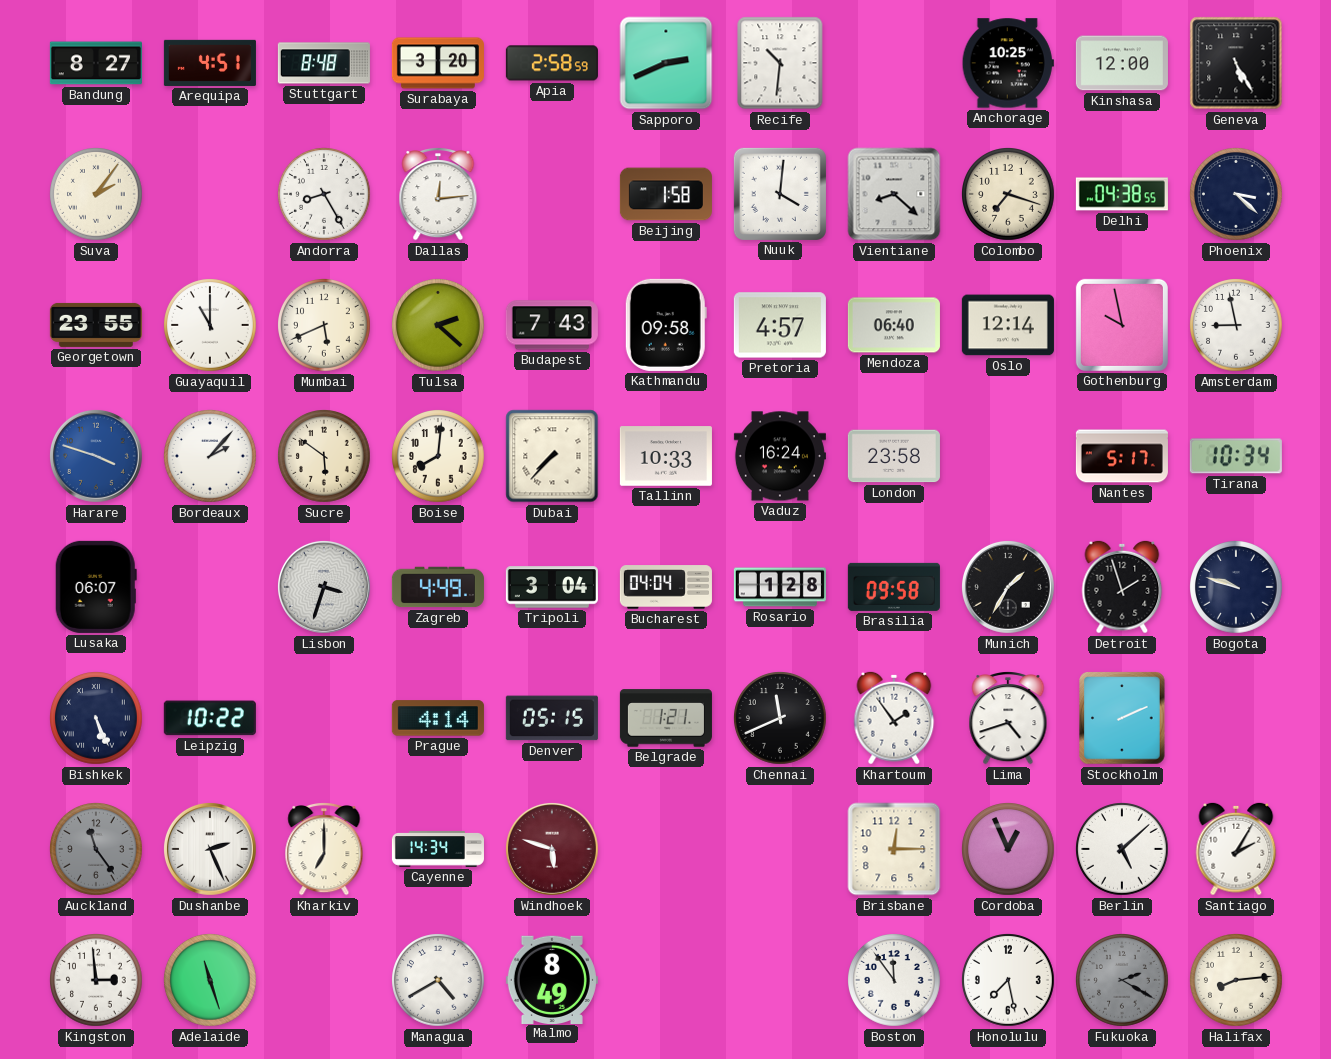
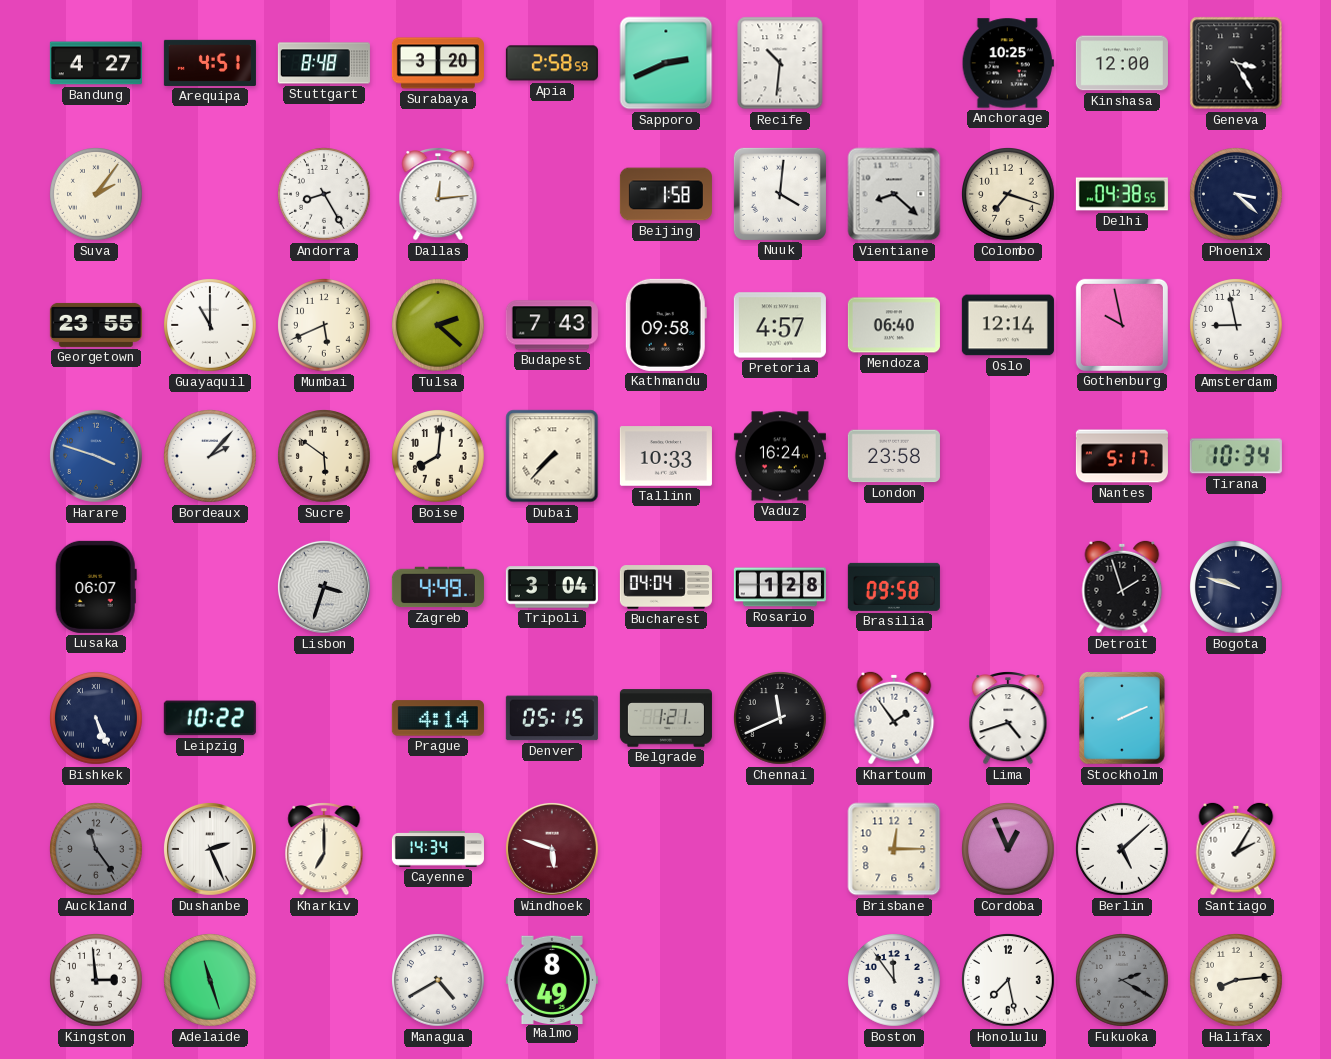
Bandung: 8:27 -> 4:27 (96, 63)
Geneva: 5:25 -> 3:25 (1236, 63)
Munich: 1:35 -> none (1008, 587)
